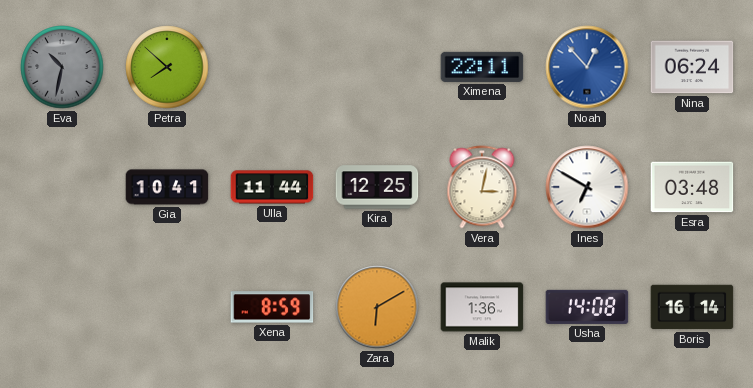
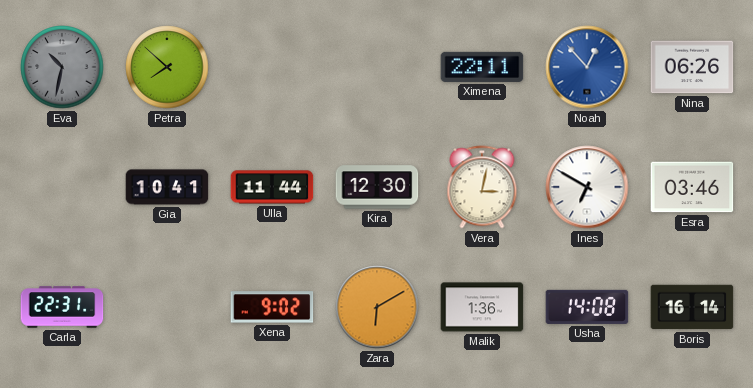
Nina: 06:24 -> 06:26 (692, 67)
Kira: 12:25 -> 12:30 (377, 187)
Esra: 03:48 -> 03:46 (692, 187)
Carla: none -> 22:31 (62, 307)
Xena: 8:59 -> 9:02 (272, 307)
